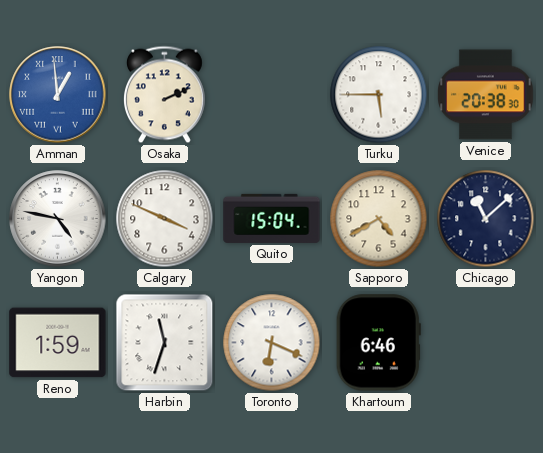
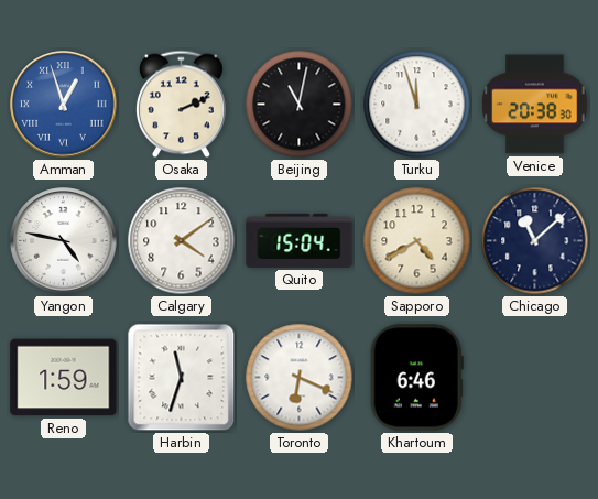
Amman: 12:59 -> 12:57 (64, 105)
Beijing: none -> 11:02 (300, 105)
Turku: 5:45 -> 11:57 (417, 105)
Calgary: 3:49 -> 4:09 (182, 241)
